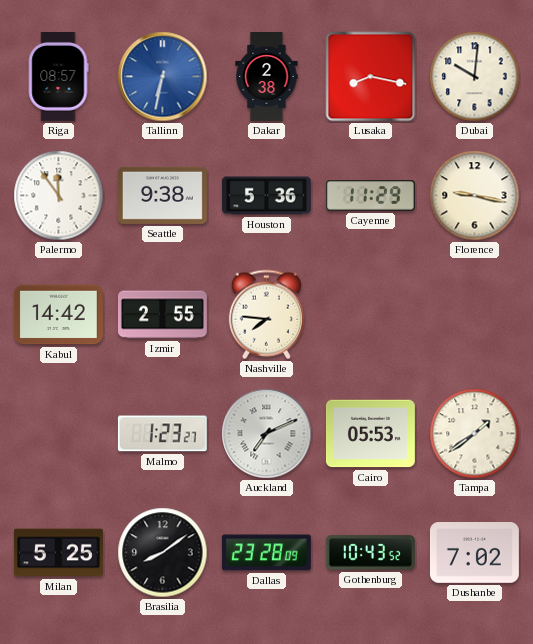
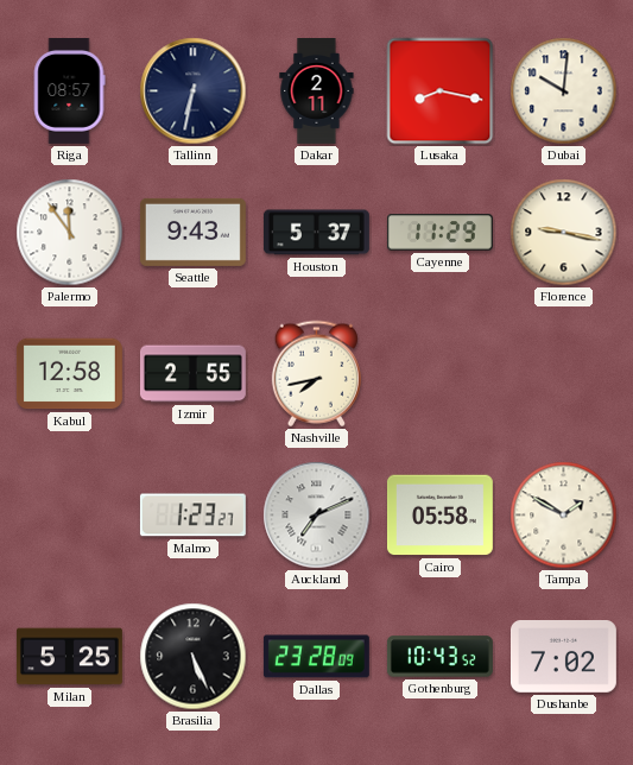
Tallinn dial: blue -> navy (194, 91)
Dakar: 2:38 -> 2:11 (317, 91)
Seattle: 9:38 -> 9:43 (192, 232)
Houston: 5:36 -> 5:37 (316, 233)
Kabul: 14:42 -> 12:58 (69, 374)
Nashville: 7:46 -> 7:43 (316, 374)
Cairo: 05:53 -> 05:58 (439, 516)
Tampa: 1:39 -> 1:50 (564, 516)
Brasilia: 8:09 -> 5:26 (194, 657)
